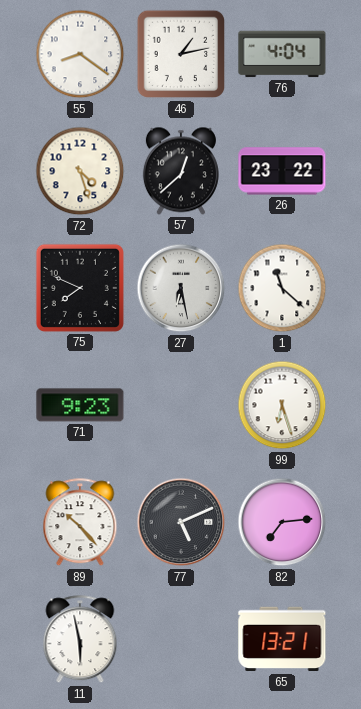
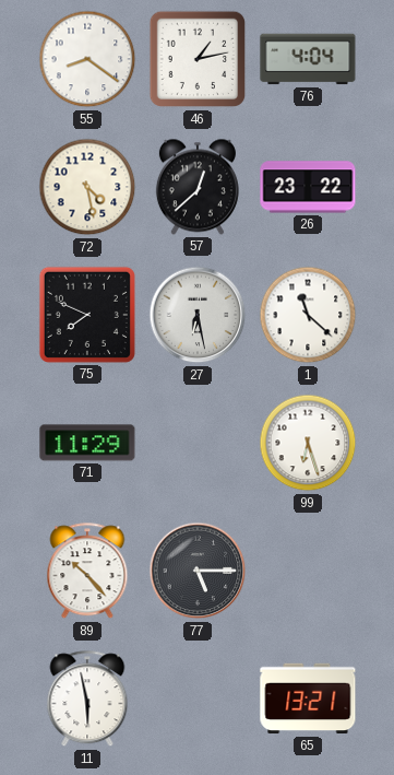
72: 4:27 -> 4:28 (87, 187)
71: 9:23 -> 11:29 (87, 443)
77: 5:11 -> 5:15 (198, 571)
82: 7:14 -> none (282, 522)
